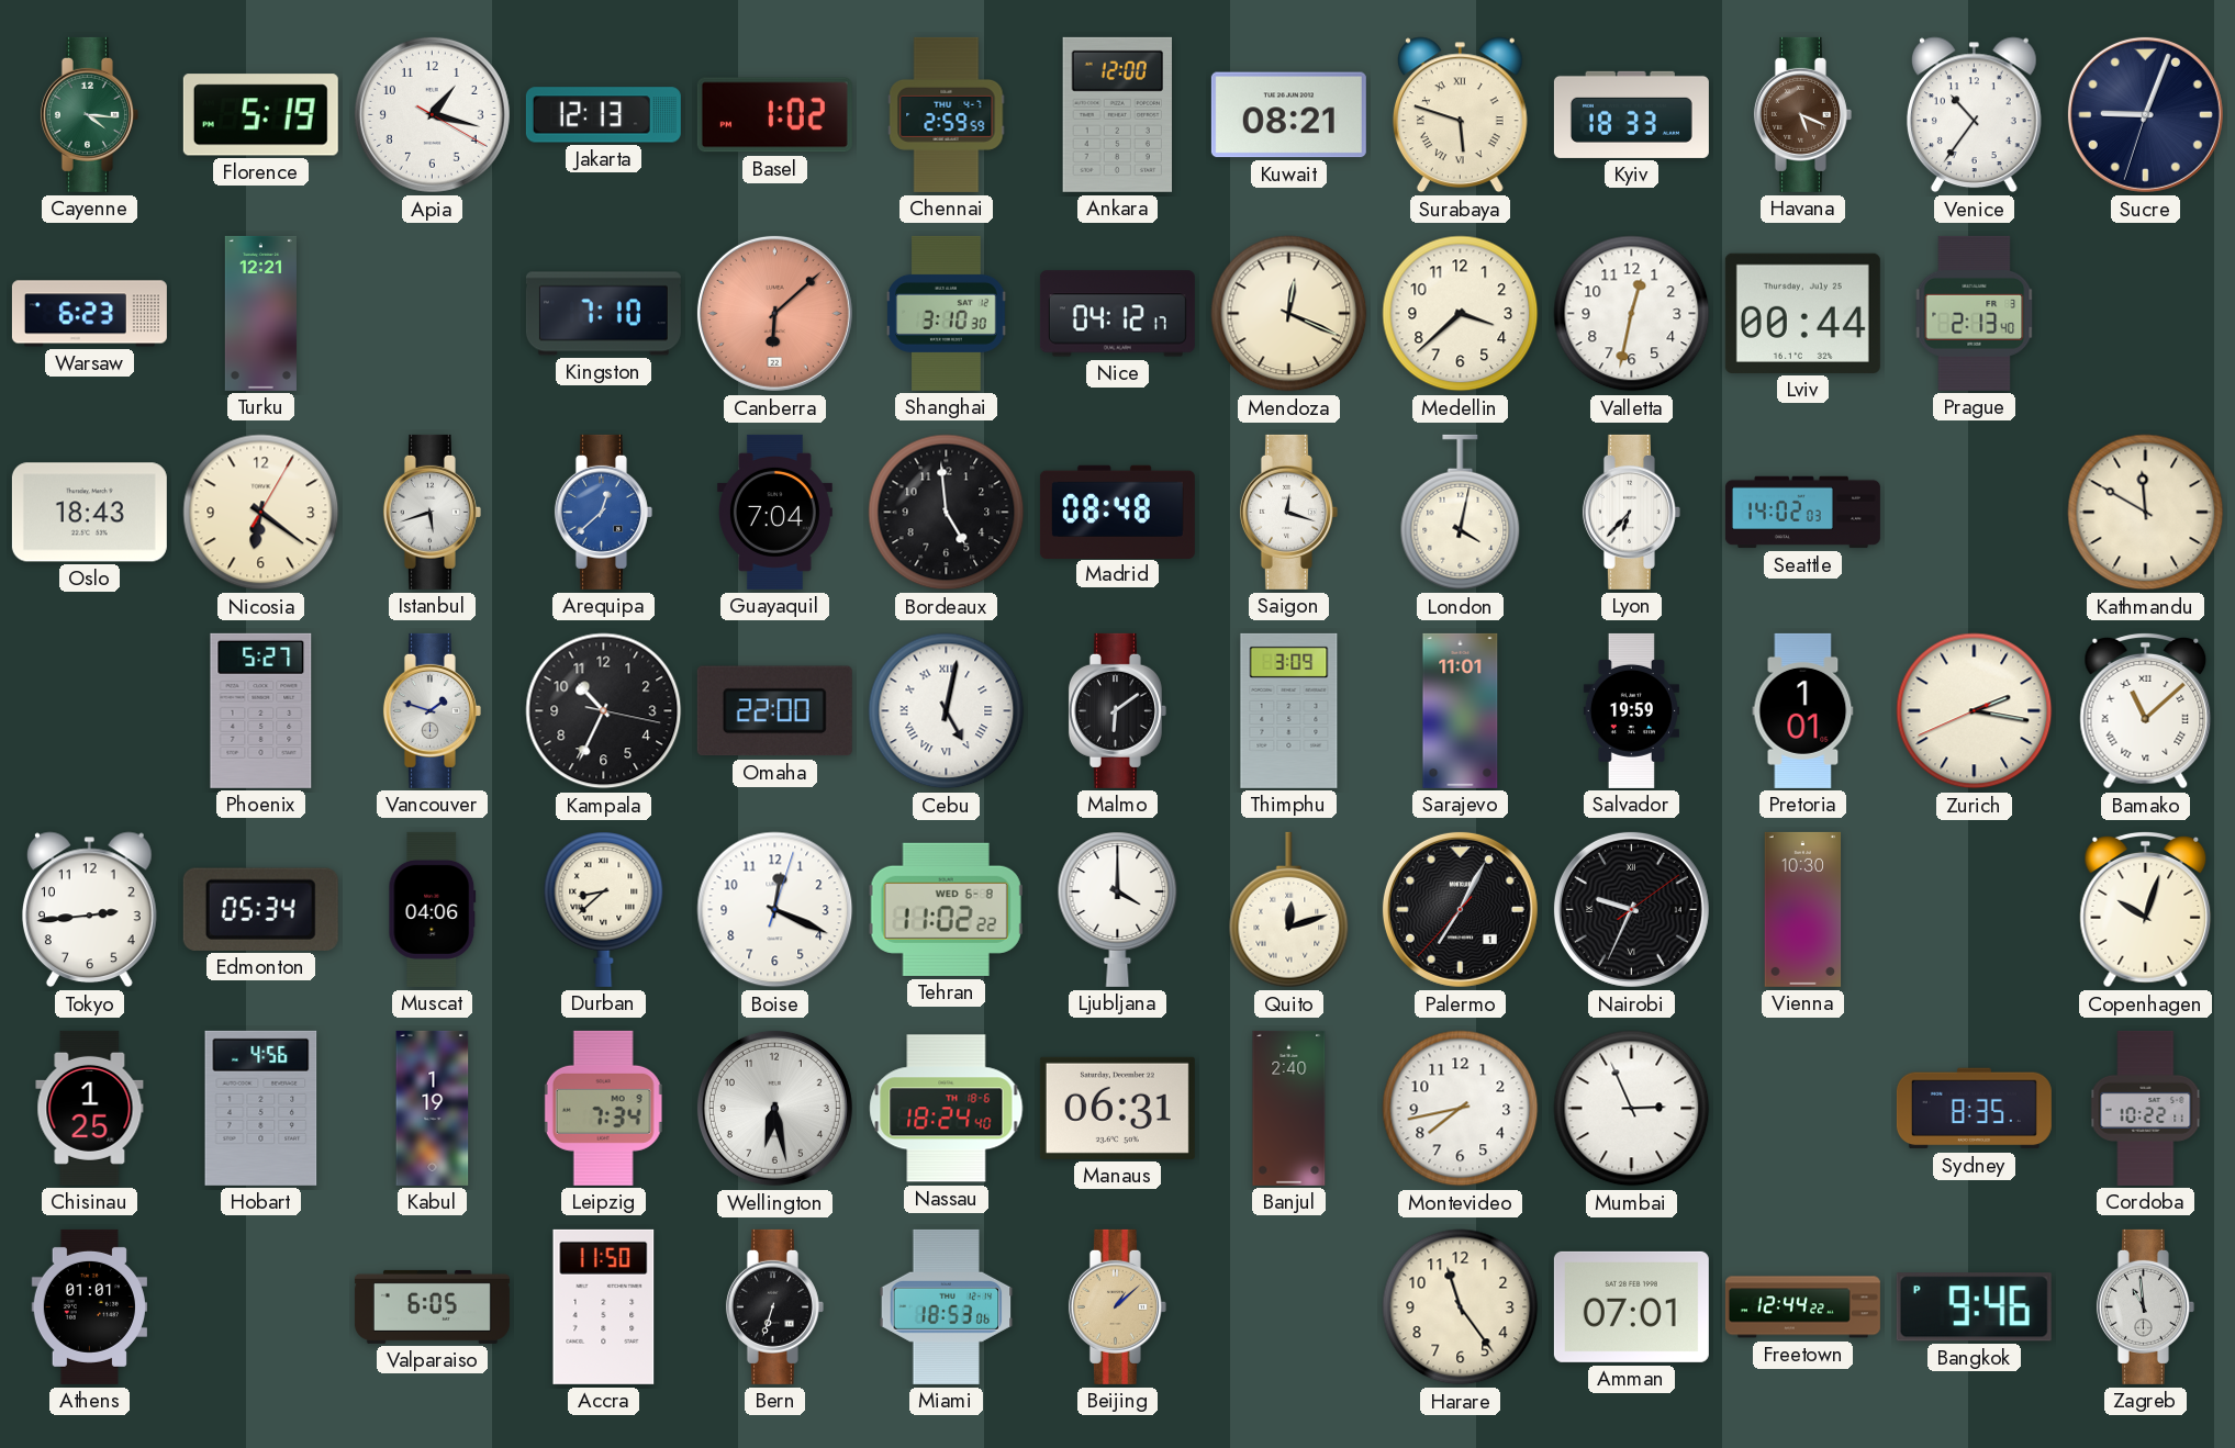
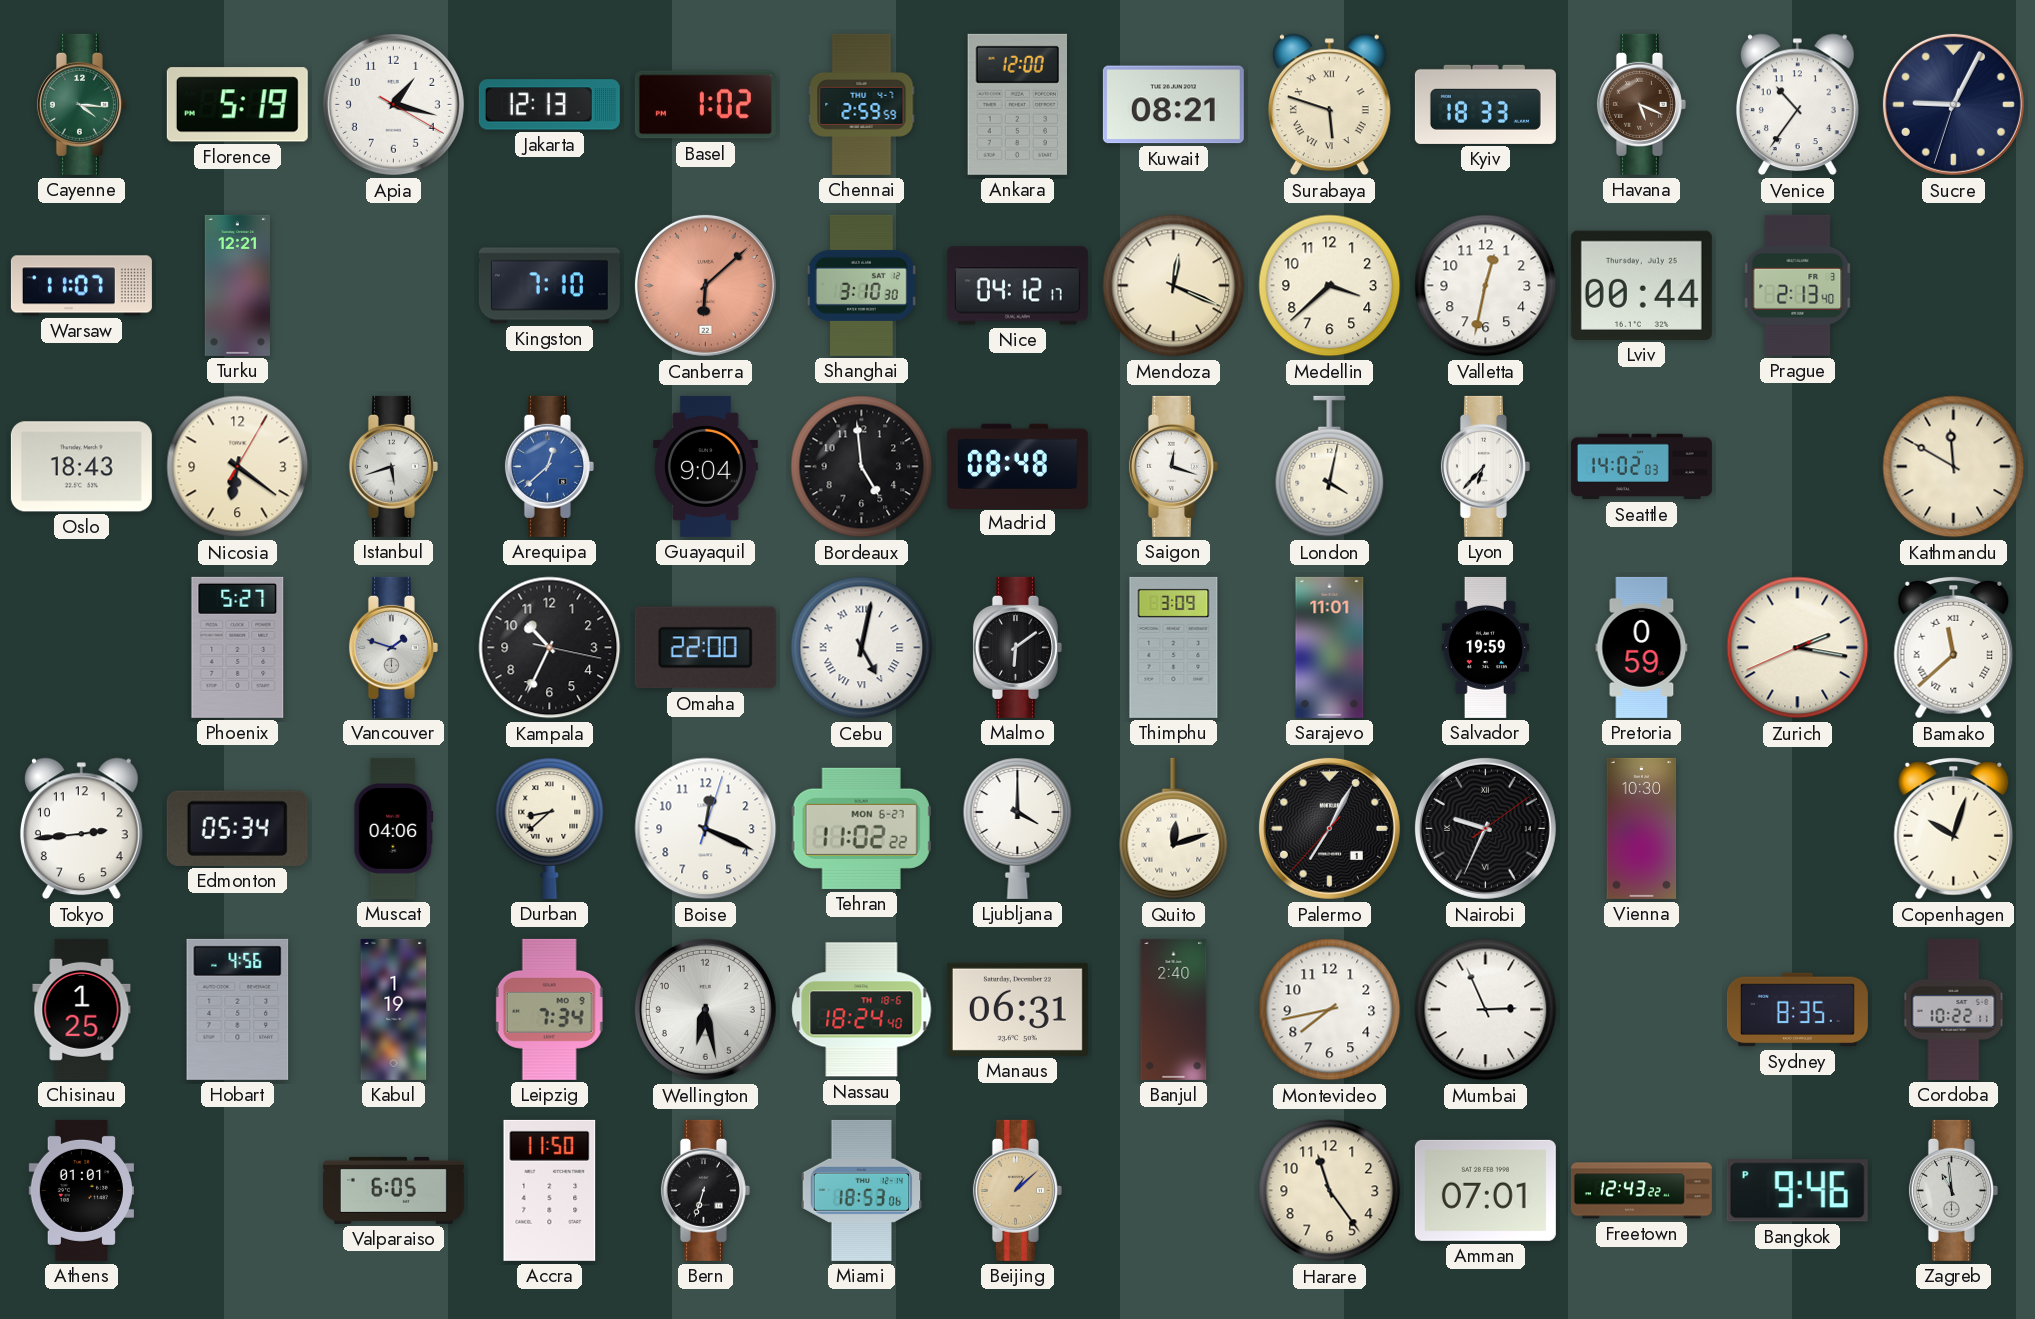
Sucre: 9:03 -> 9:04 (1953, 104)
Warsaw: 6:23 -> 11:07 (81, 286)
Guayaquil: 7:04 -> 9:04 (705, 466)
Pretoria: 1:01 -> 0:59 (1642, 647)
Bamako: 11:08 -> 11:38 (1954, 648)
Tehran date: WED 6-8 -> MON 6-27 (861, 828)
Freetown: 12:44 -> 12:43 (1641, 1191)
